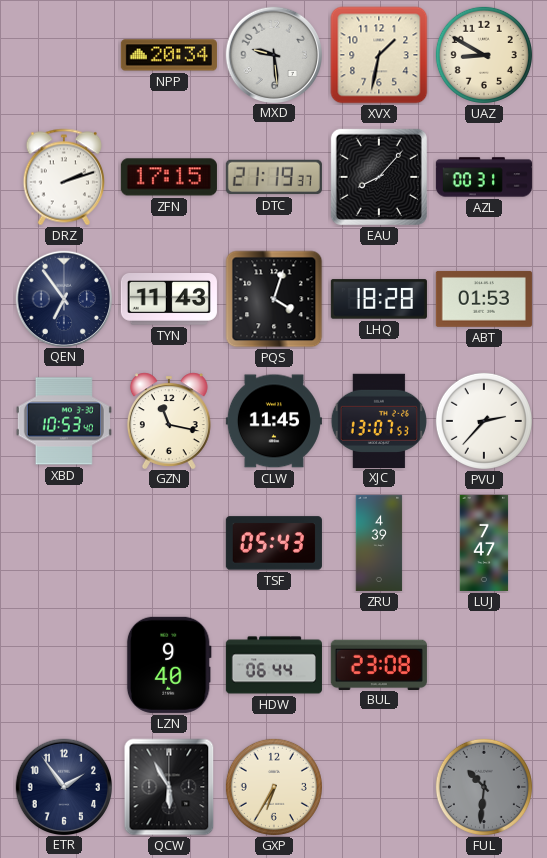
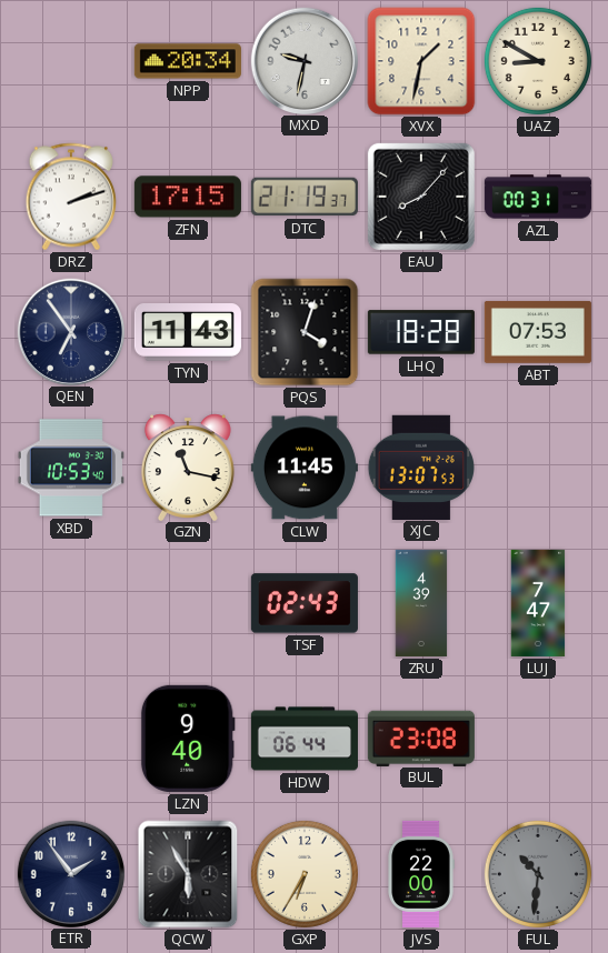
MXD: 9:29 -> 9:32 (303, 60)
ABT: 01:53 -> 07:53 (538, 332)
PVU: 2:37 -> none (484, 421)
TSF: 05:43 -> 02:43 (305, 603)
JVS: none -> 22:00 (421, 874)
